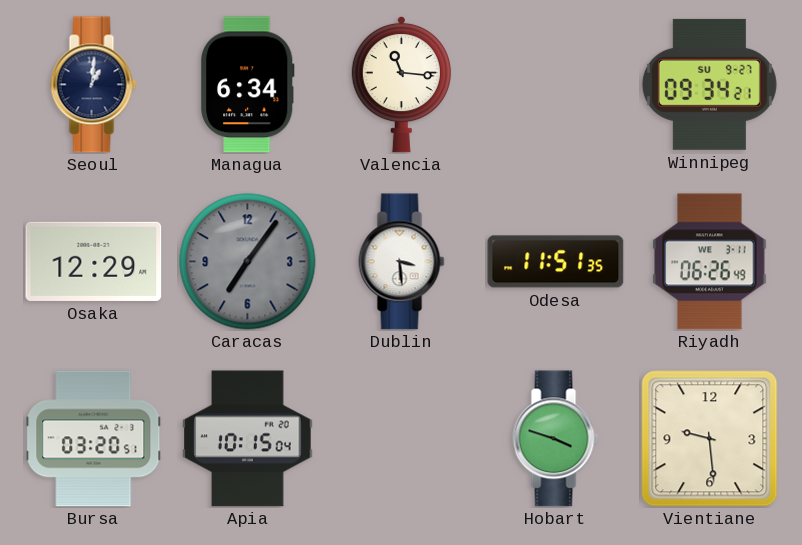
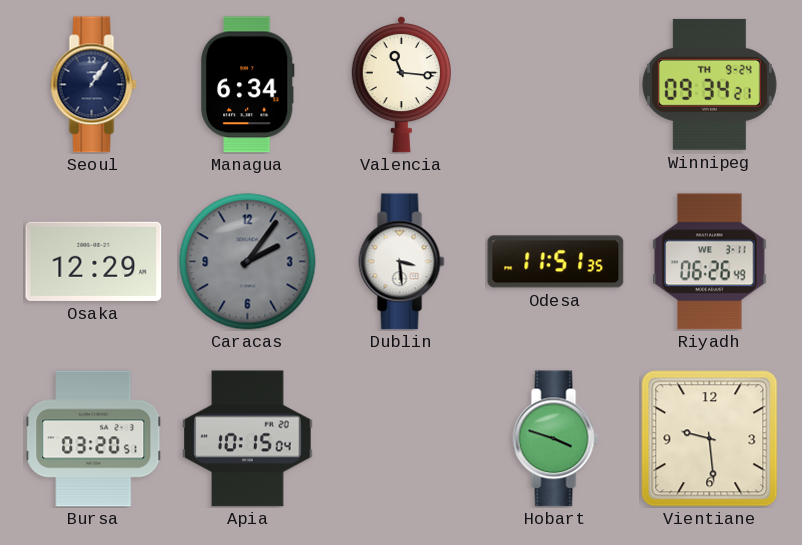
Seoul: 1:01 -> 1:06 (94, 85)
Winnipeg date: SU 9-27 -> TH 9-24 (709, 84)
Caracas: 7:06 -> 2:06 (248, 262)
